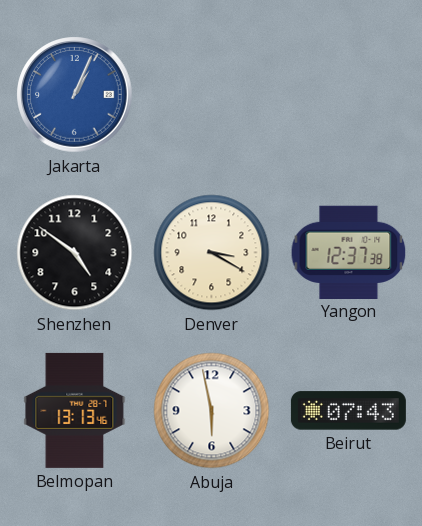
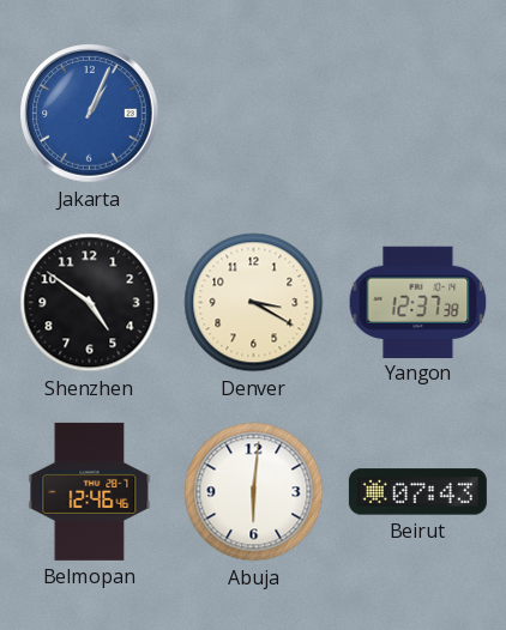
Belmopan: 13:13 -> 12:46 (90, 491)
Abuja: 5:58 -> 6:01 (254, 492)
